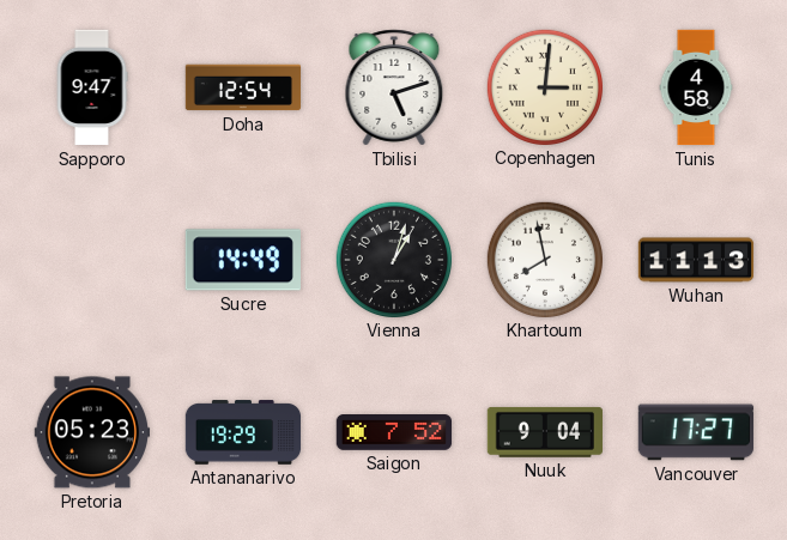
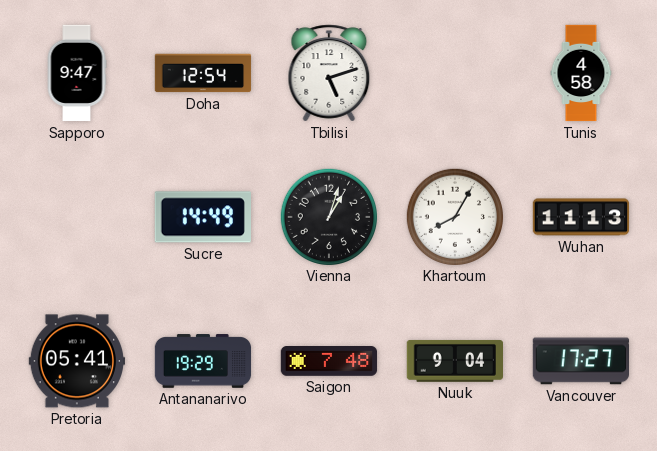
Copenhagen: 3:01 -> none (544, 86)
Khartoum: 7:58 -> 8:05 (454, 216)
Pretoria: 05:23 -> 05:41 (76, 361)
Saigon: 7:52 -> 7:48 (329, 362)
